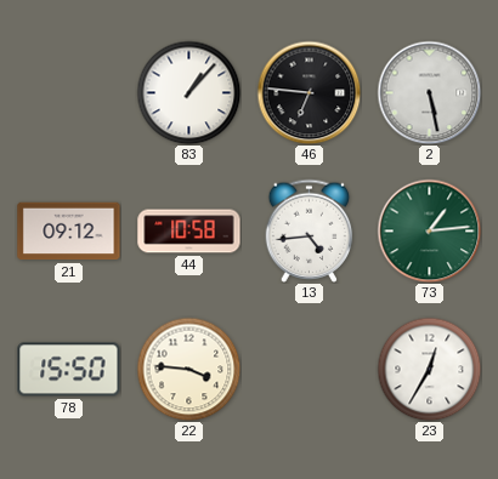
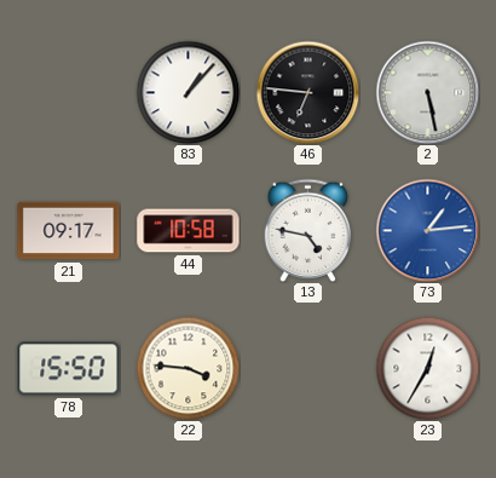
21: 09:12 -> 09:17 (69, 231)
13: 4:44 -> 4:47 (308, 230)
73 dial: green -> blue (427, 230)
